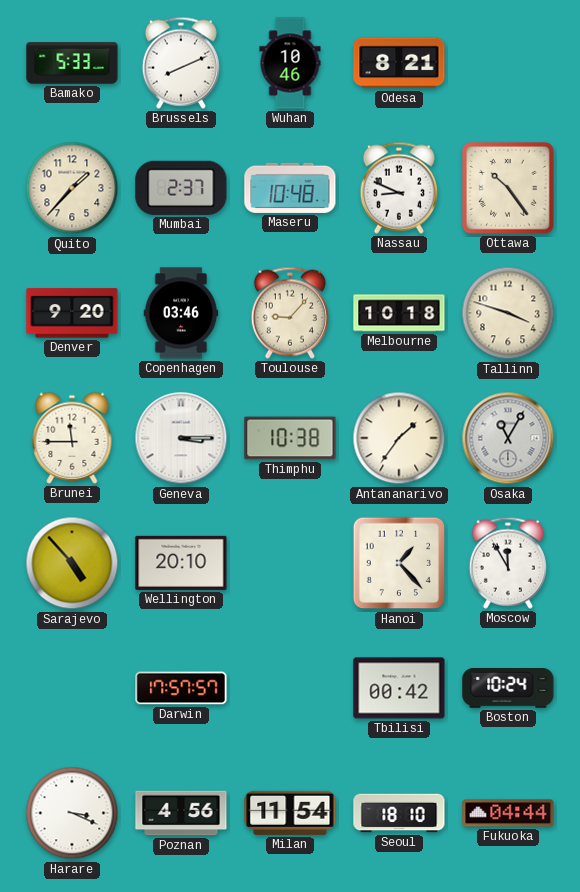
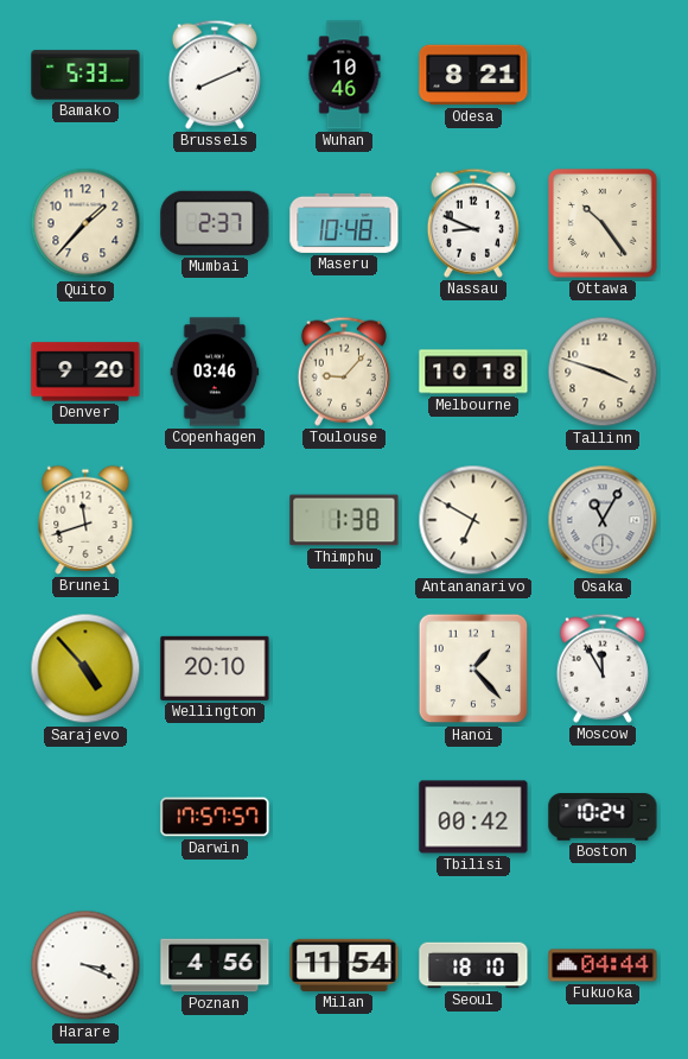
Brunei: 11:45 -> 11:42 (85, 520)
Geneva: 3:15 -> none (181, 438)
Thimphu: 10:38 -> 1:38 (344, 520)
Antananarivo: 1:36 -> 6:50 (473, 520)
